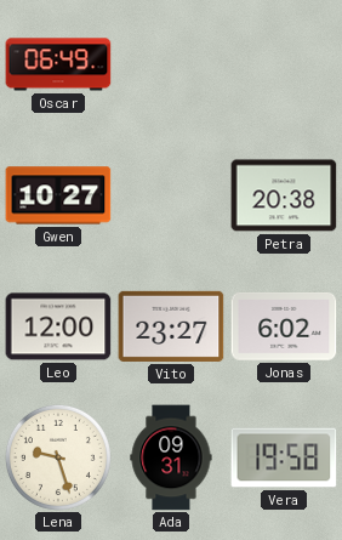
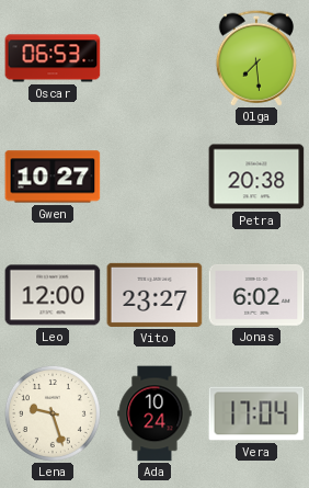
Oscar: 06:49 -> 06:53 (53, 58)
Olga: none -> 7:29 (256, 58)
Ada: 09:31 -> 10:24 (154, 413)
Vera: 19:58 -> 17:04 (256, 413)
